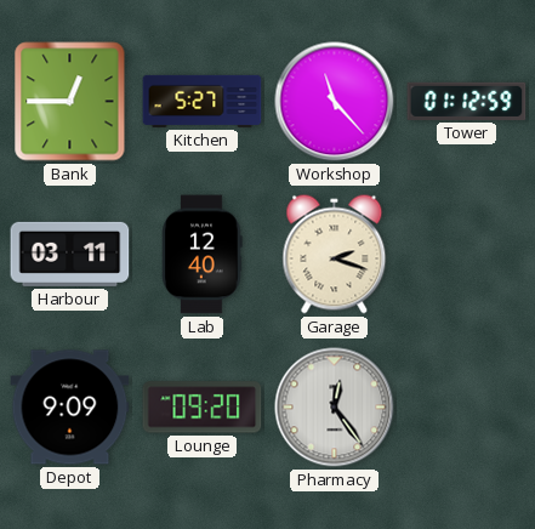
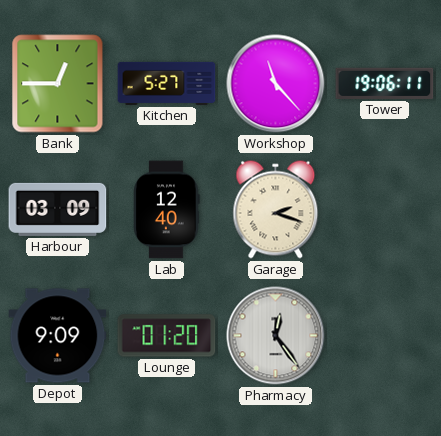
Tower: 01:12 -> 19:06 (385, 83)
Harbour: 03:11 -> 03:09 (58, 209)
Lounge: 09:20 -> 01:20 (167, 336)
